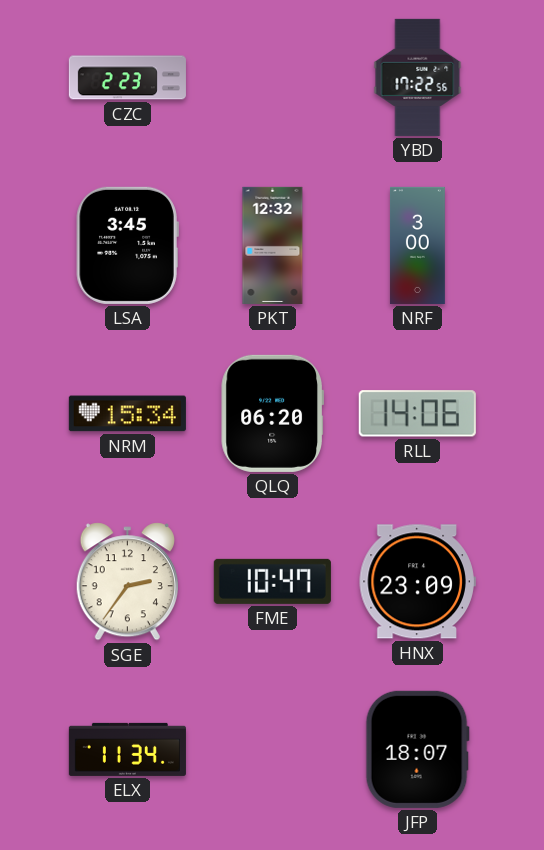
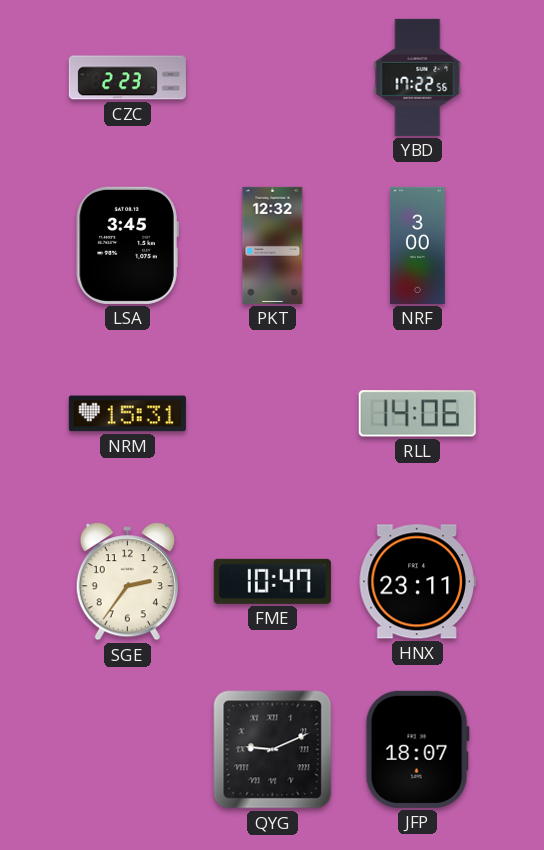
NRM: 15:34 -> 15:31 (127, 414)
QLQ: 06:20 -> none (272, 413)
HNX: 23:09 -> 23:11 (417, 582)
ELX: 11:34 -> none (127, 749)
QYG: none -> 9:11 (273, 750)
